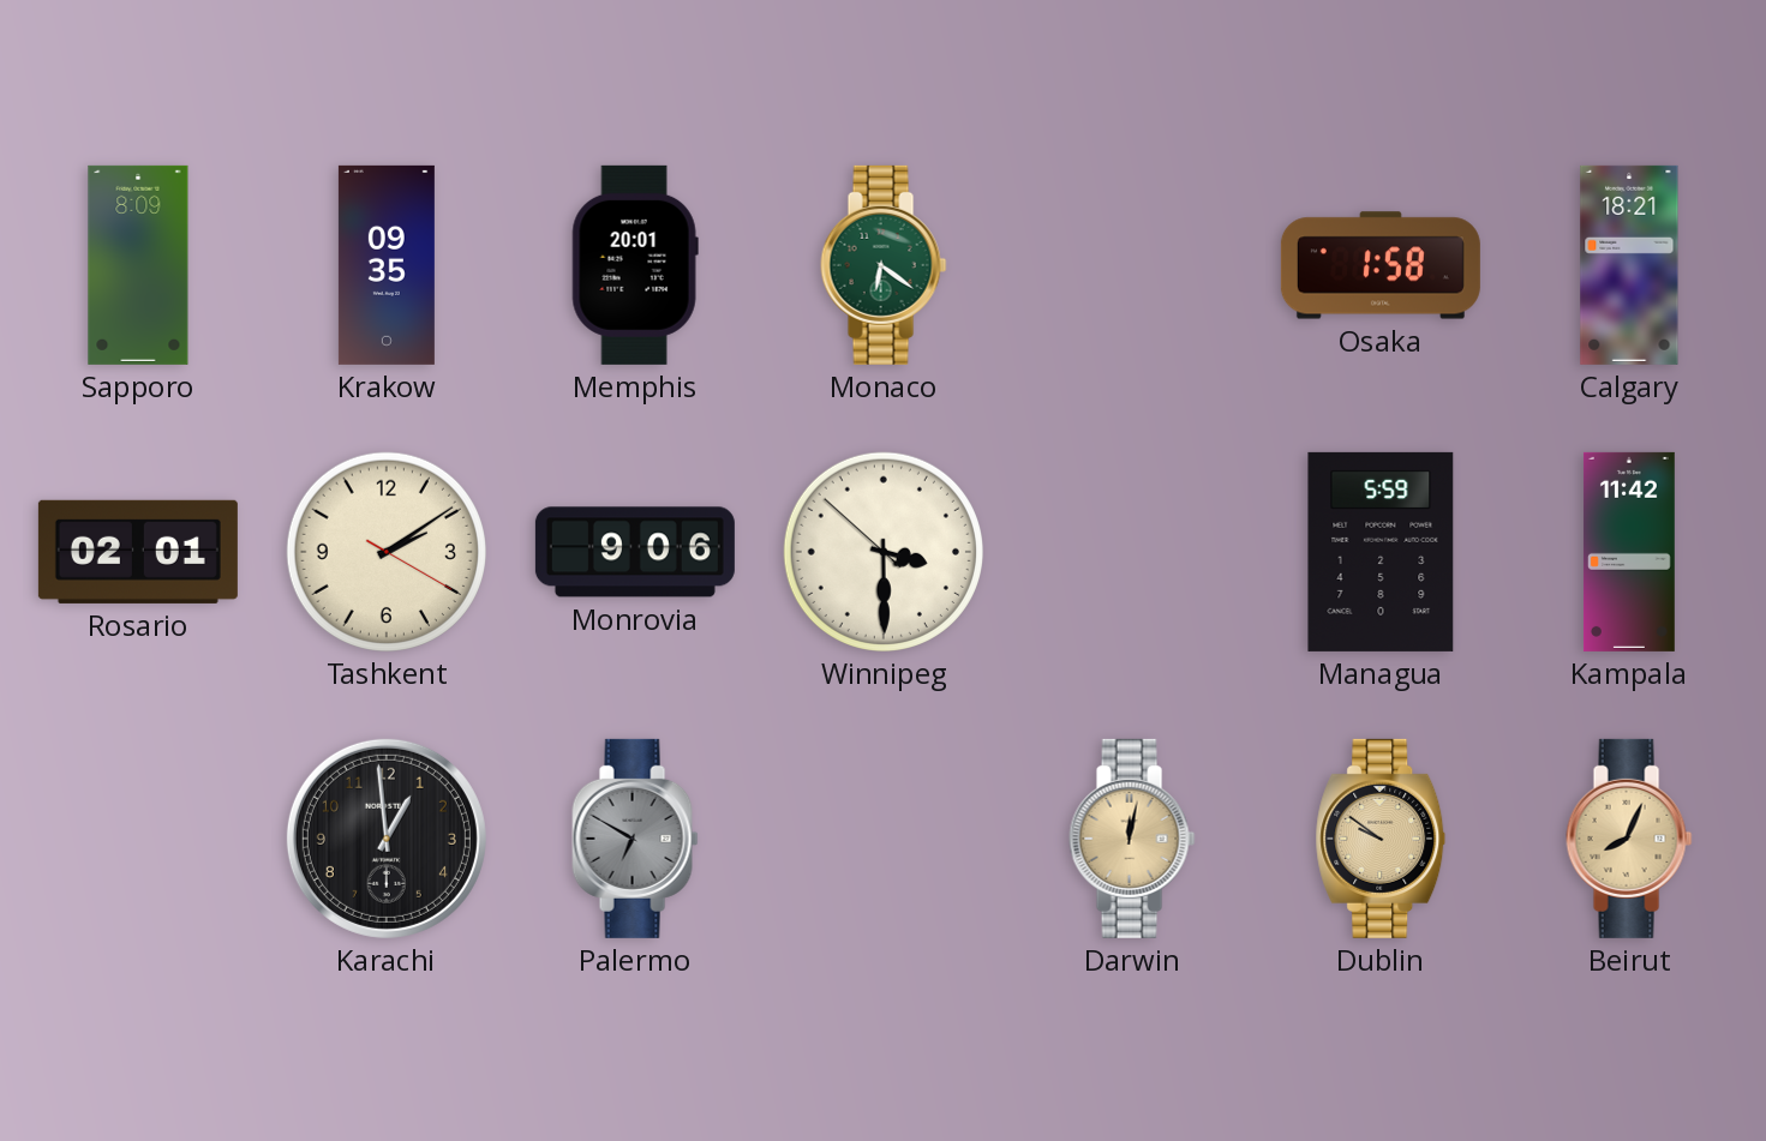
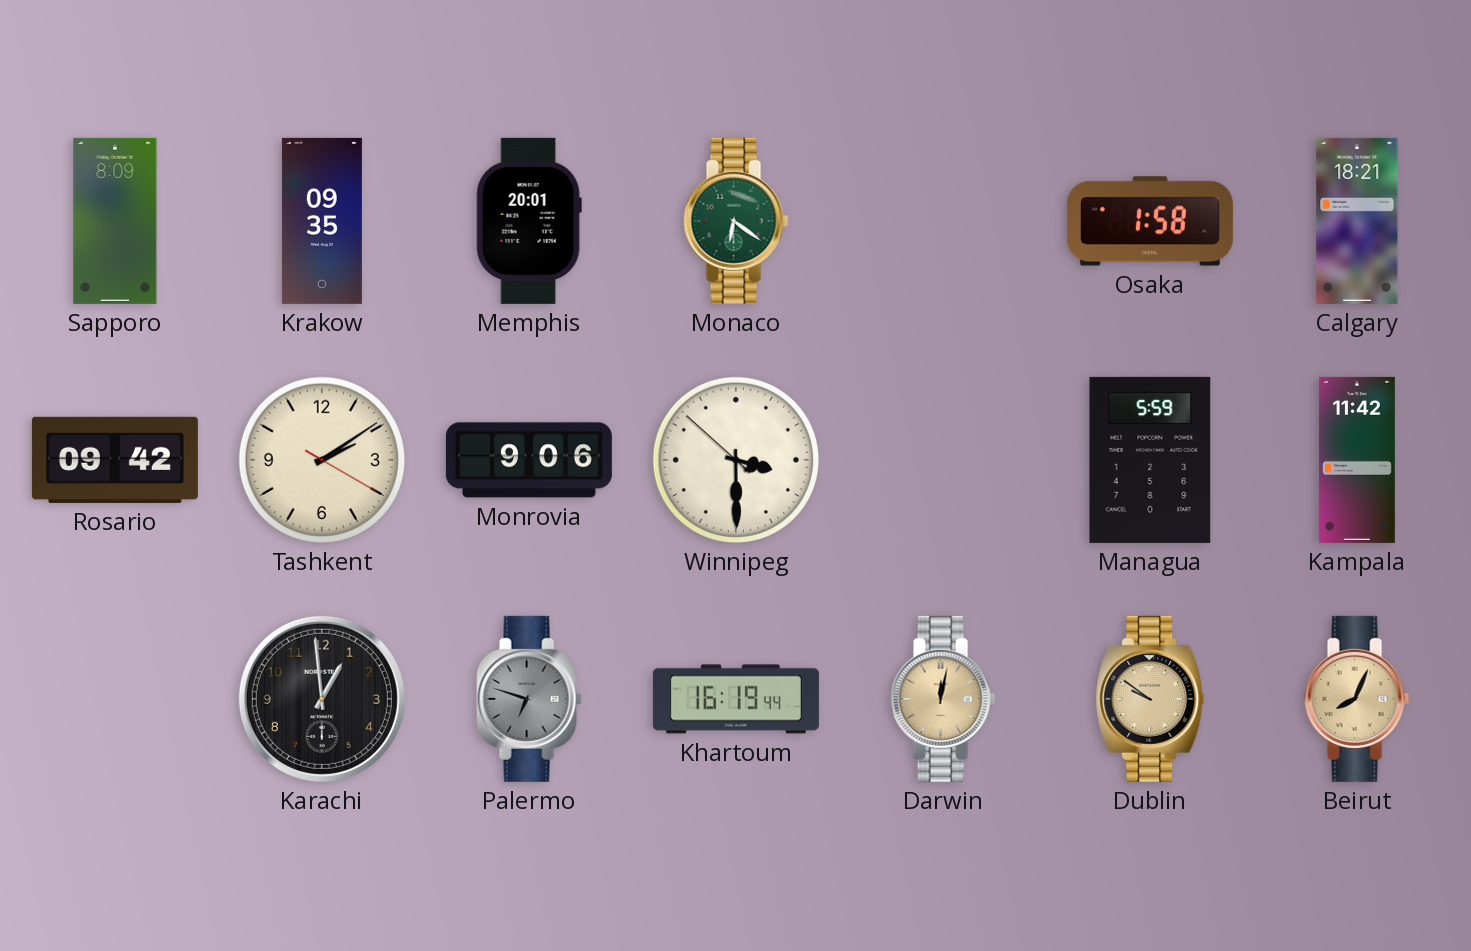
Rosario: 02:01 -> 09:42 (115, 460)
Palermo: 6:50 -> 6:48 (529, 699)
Khartoum: none -> 16:19 (736, 699)
